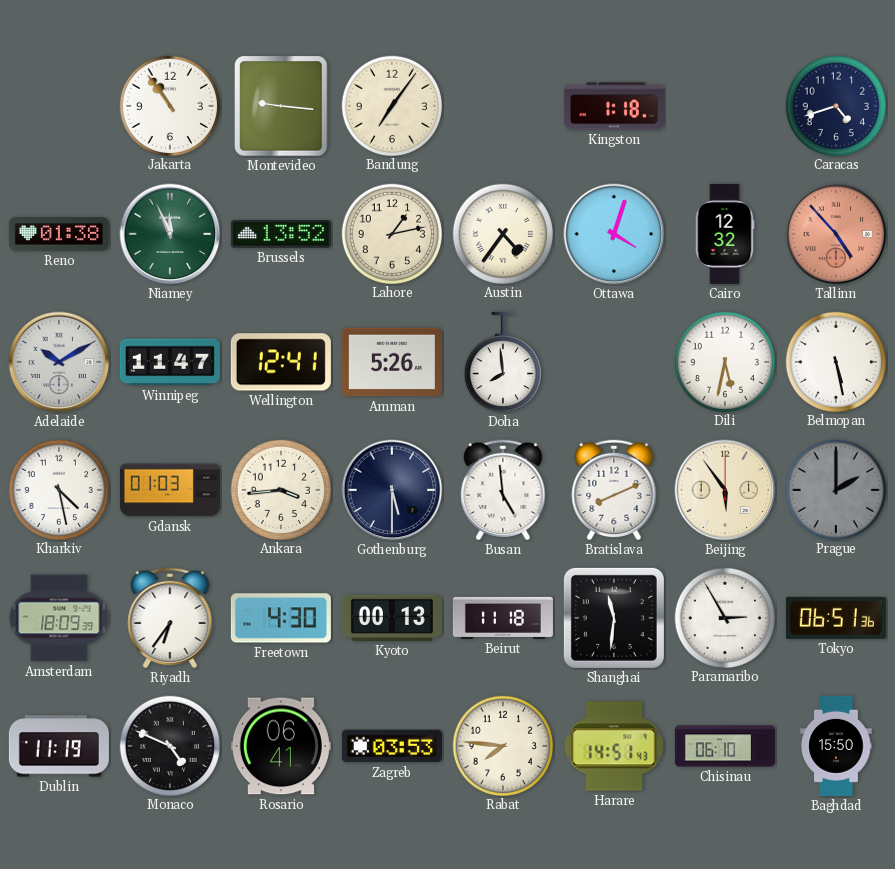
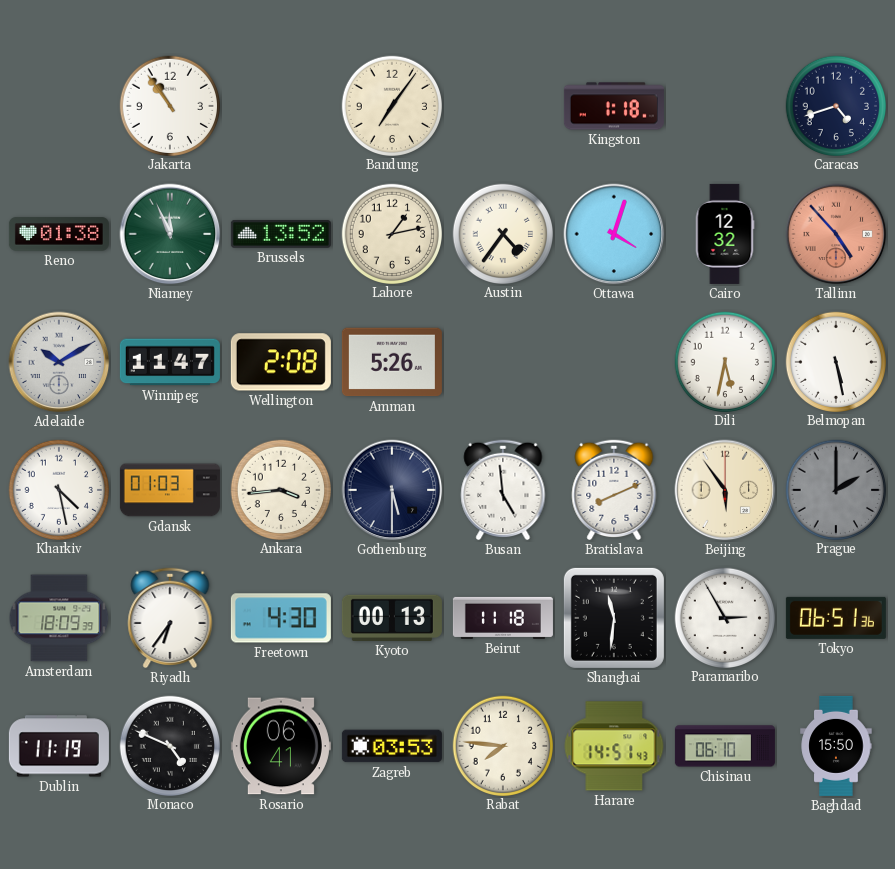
Montevideo: 9:16 -> none (281, 106)
Wellington: 12:41 -> 2:08 (281, 362)
Doha: 7:59 -> none (502, 362)
